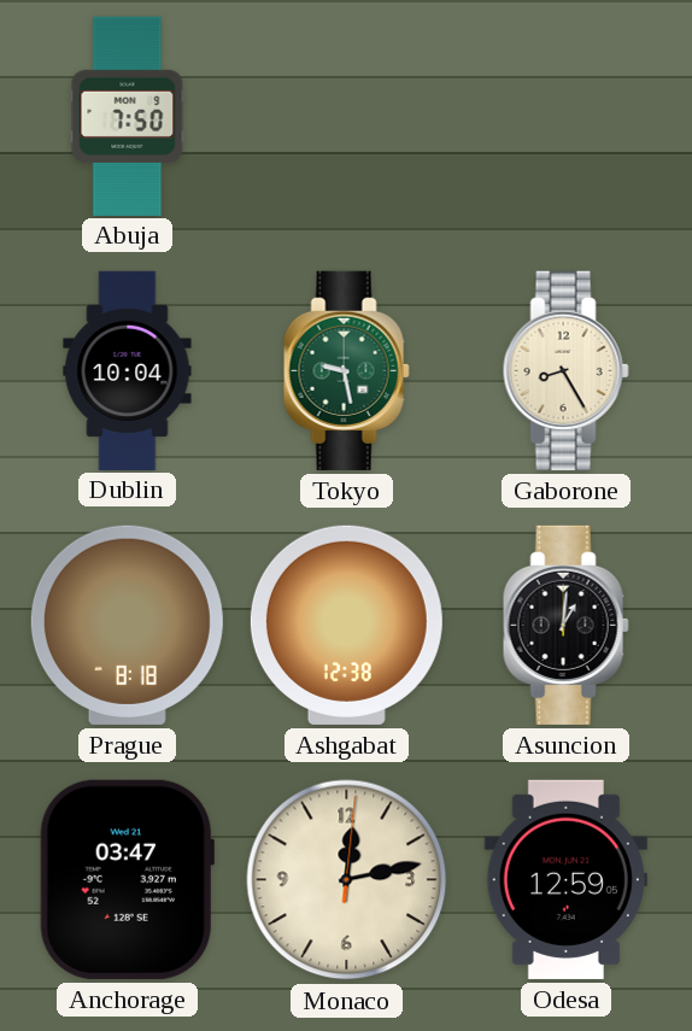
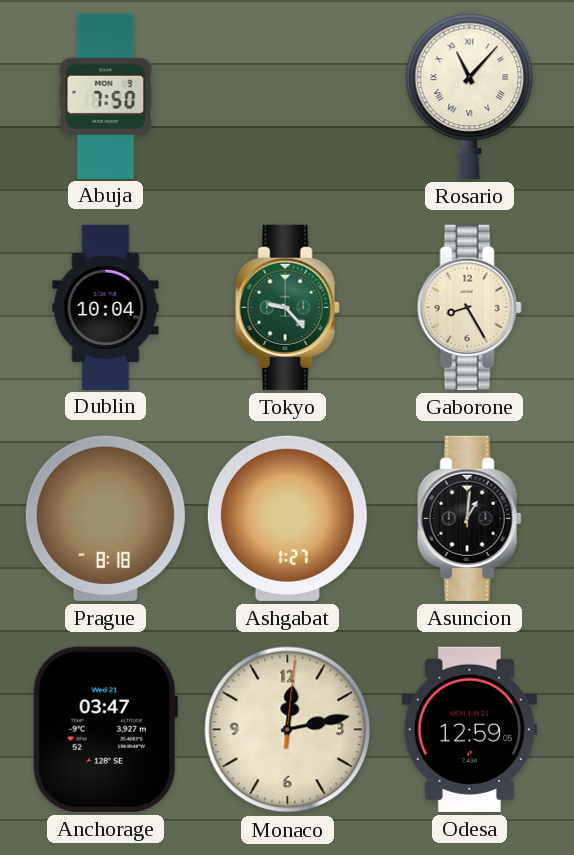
Rosario: none -> 11:07 (470, 96)
Tokyo: 9:28 -> 9:23 (287, 307)
Ashgabat: 12:38 -> 1:27 (287, 518)
